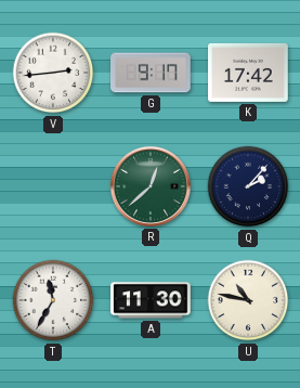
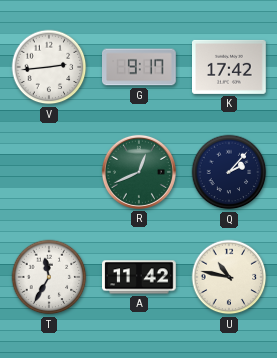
R: 12:38 -> 12:41 (139, 172)
A: 11:30 -> 11:42 (140, 277)
